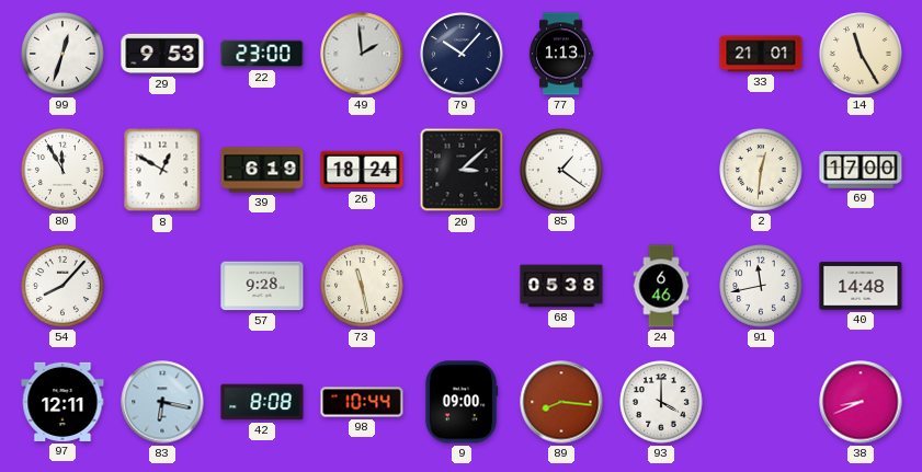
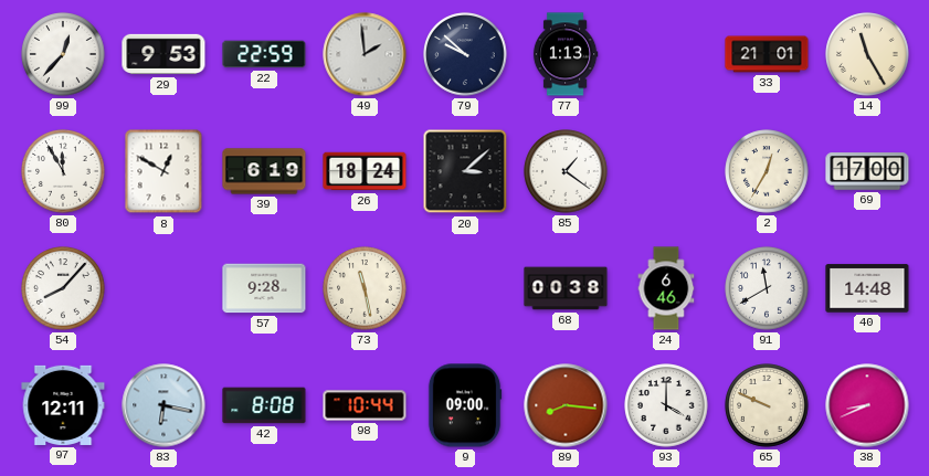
99: 12:33 -> 12:37 (63, 54)
22: 23:00 -> 22:59 (264, 54)
79: 10:07 -> 9:52 (465, 54)
2: 12:31 -> 12:35 (767, 171)
68: 05:38 -> 00:38 (566, 288)
91: 11:43 -> 11:40 (767, 288)
65: none -> 9:49 (767, 405)
